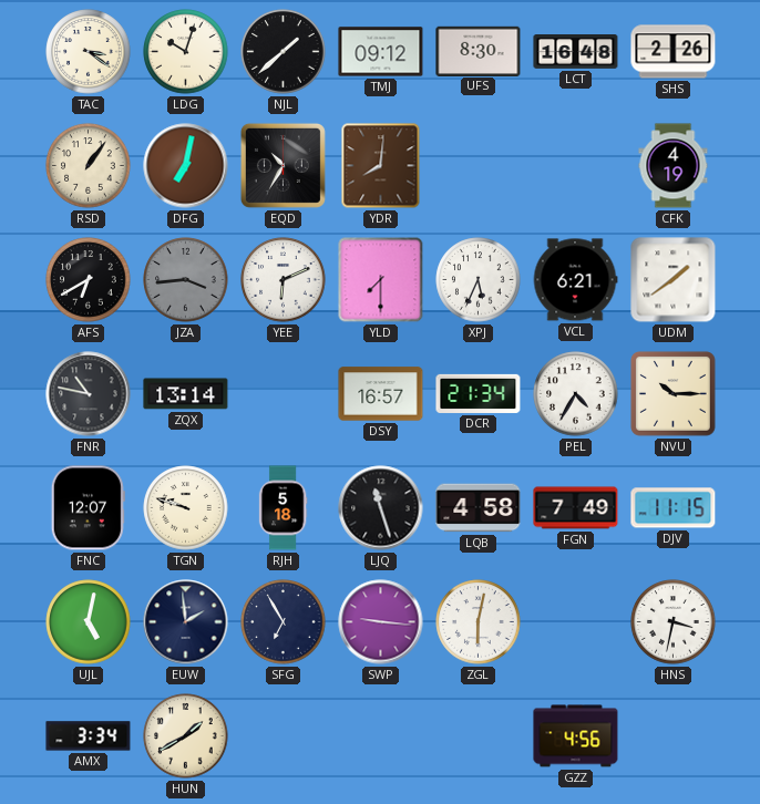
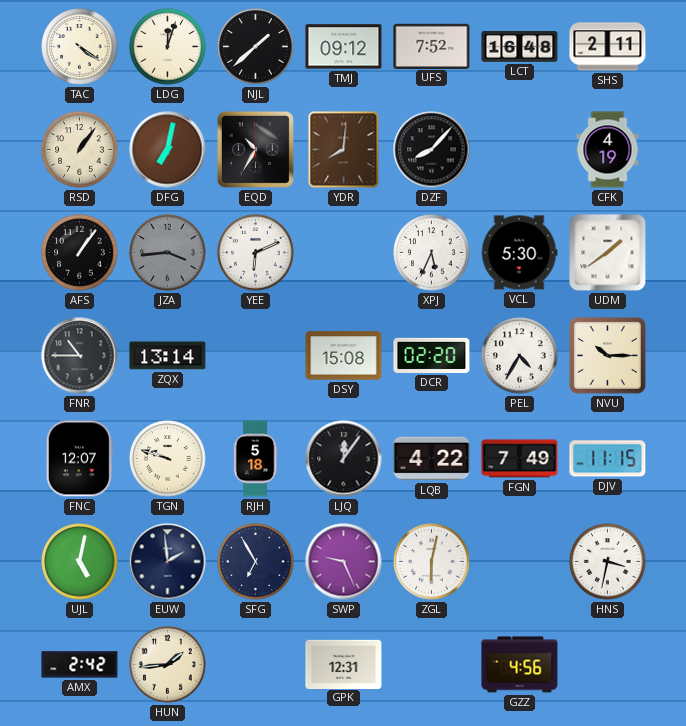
TAC: 3:21 -> 4:21 (80, 47)
LDG: 10:03 -> 12:03 (168, 47)
UFS: 8:30 -> 7:52 (432, 46)
SHS: 2:26 -> 2:11 (608, 47)
DZF: none -> 8:07 (432, 150)
AFS: 6:40 -> 1:06 (80, 253)
YLD: 7:30 -> none (381, 280)
VCL: 6:21 -> 5:30 (519, 253)
FNR: 10:47 -> 10:45 (80, 356)
DSY: 16:57 -> 15:08 (344, 356)
DCR: 21:34 -> 02:20 (432, 355)
LJQ: 11:27 -> 12:06 (344, 459)
LQB: 4:58 -> 4:22 (432, 459)
SWP: 9:16 -> 9:26 (344, 562)
AMX: 3:34 -> 2:42 (80, 665)
HUN: 1:40 -> 1:44 (168, 665)
GPK: none -> 12:31 (344, 664)
